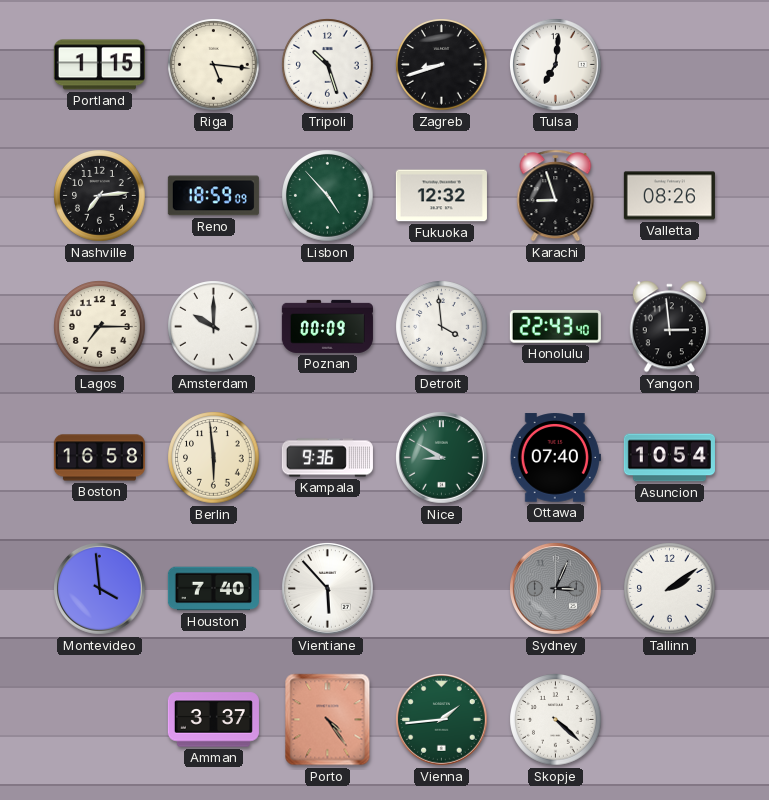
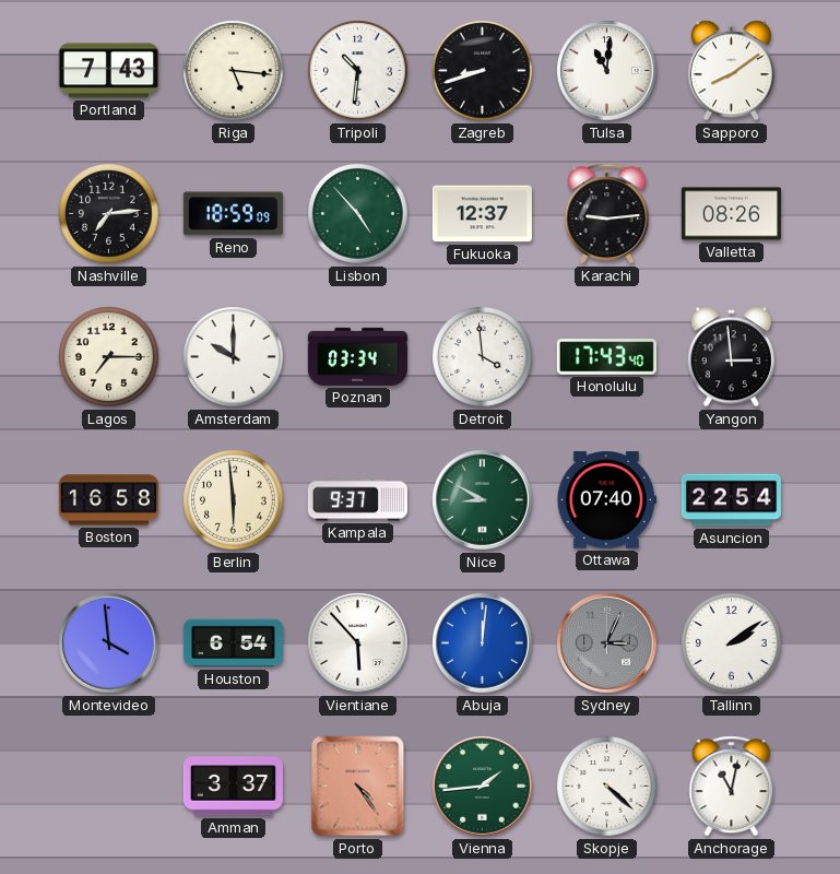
Portland: 1:15 -> 7:43 (108, 71)
Tripoli: 10:27 -> 10:31 (358, 71)
Tulsa: 7:01 -> 11:01 (607, 71)
Sapporo: none -> 8:09 (731, 71)
Fukuoka: 12:32 -> 12:37 (482, 214)
Karachi: 8:57 -> 9:14 (607, 214)
Poznan: 00:09 -> 03:34 (357, 356)
Honolulu: 22:43 -> 17:43 (606, 357)
Kampala: 9:36 -> 9:37 (357, 500)
Asuncion: 10:54 -> 22:54 (731, 500)
Houston: 7:40 -> 6:54 (233, 643)
Abuja: none -> 12:01 (483, 643)
Anchorage: none -> 11:02 (732, 787)
